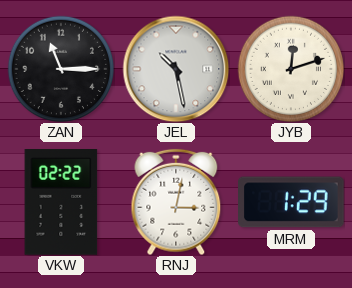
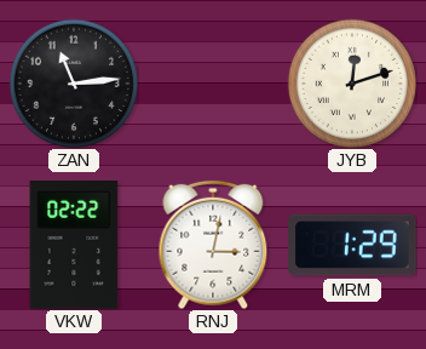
ZAN: 11:15 -> 11:14 (73, 82)
JEL: 10:28 -> none (176, 69)
